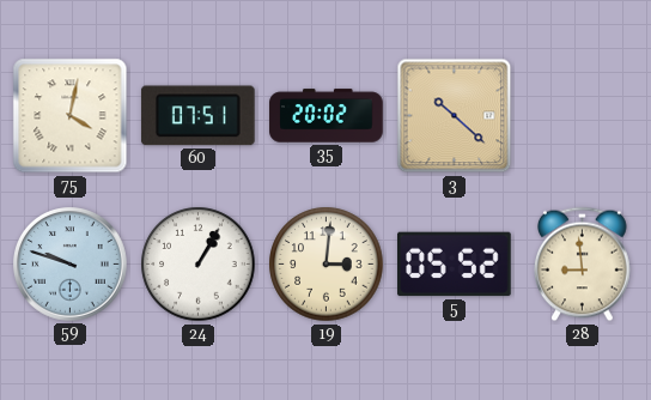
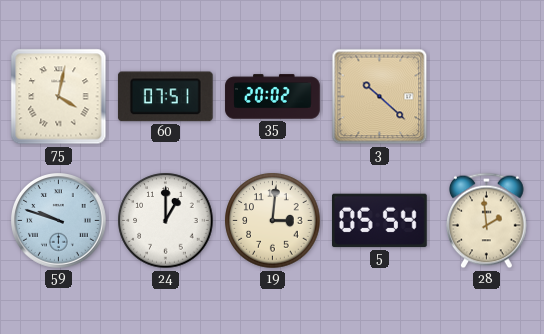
24: 1:05 -> 1:00 (166, 221)
5: 05:52 -> 05:54 (380, 221)
28: 8:59 -> 1:59 (487, 221)
